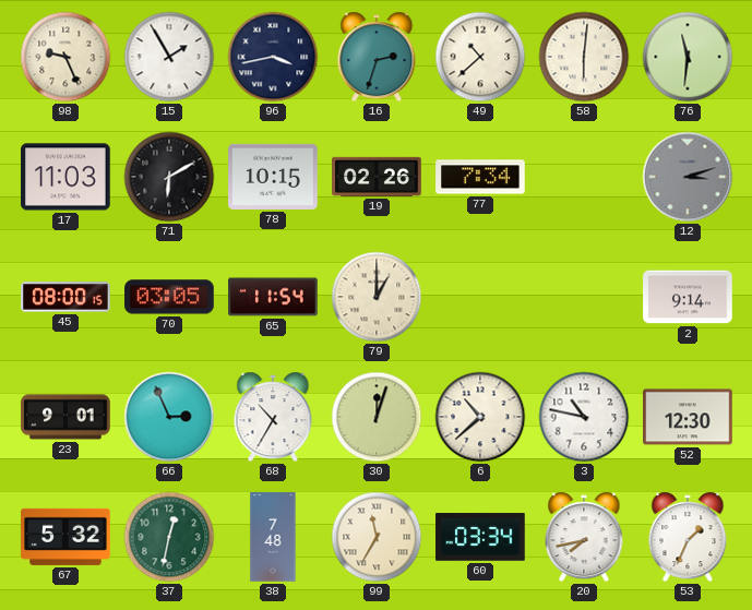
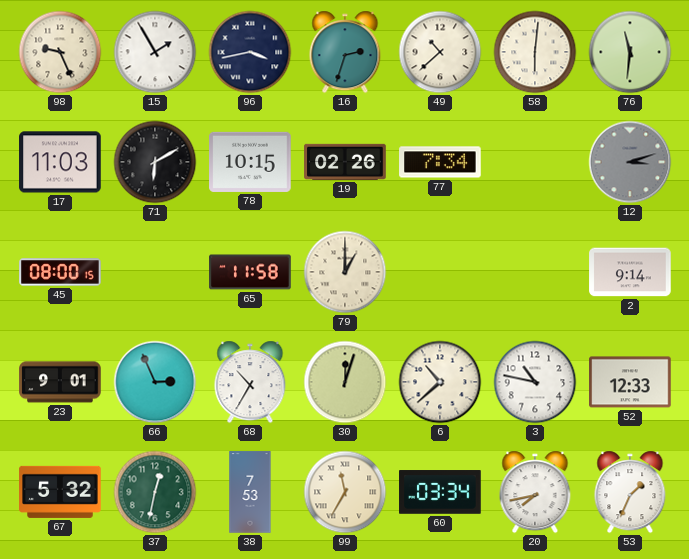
70: 03:05 -> none (169, 297)
65: 11:54 -> 11:58 (250, 272)
52: 12:30 -> 12:33 (630, 382)
38: 7:48 -> 7:53 (250, 492)
